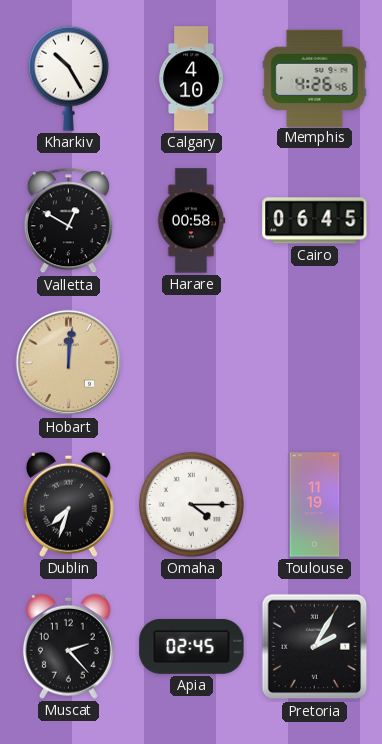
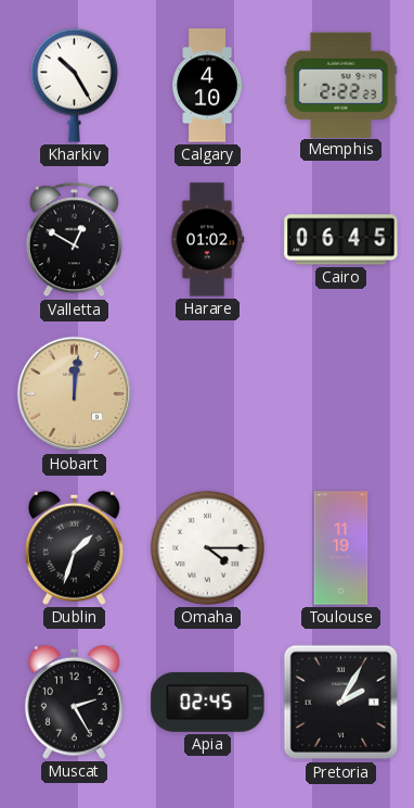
Memphis: 4:26 -> 2:22 (341, 85)
Harare: 00:58 -> 01:02 (207, 240)
Dublin: 7:33 -> 1:33 (74, 547)
Muscat: 2:23 -> 2:25 (74, 702)
